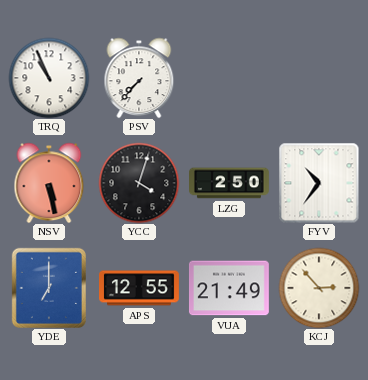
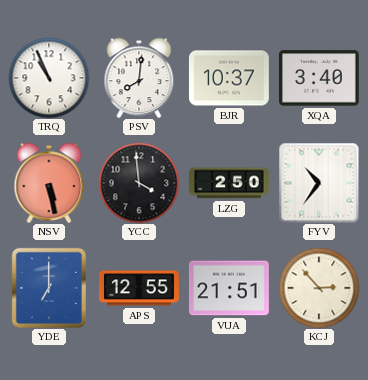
PSV: 7:37 -> 8:01 (139, 78)
BJR: none -> 10:37 (229, 78)
XQA: none -> 3:40 (319, 78)
YCC: 4:03 -> 3:59 (139, 183)
VUA: 21:49 -> 21:51 (229, 288)
